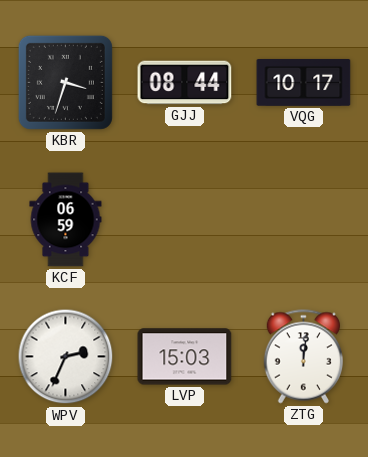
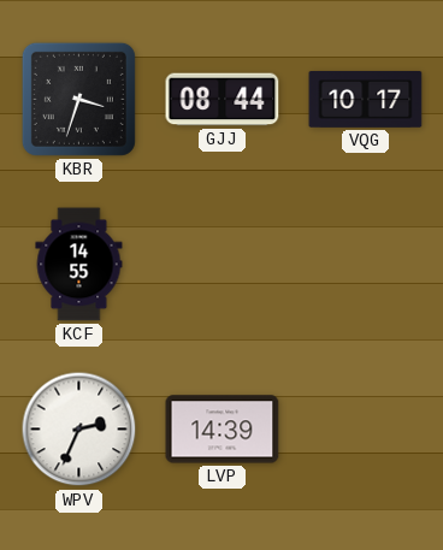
KCF: 06:59 -> 14:55 (79, 265)
LVP: 15:03 -> 14:39 (223, 430)
ZTG: 12:01 -> none (303, 357)
